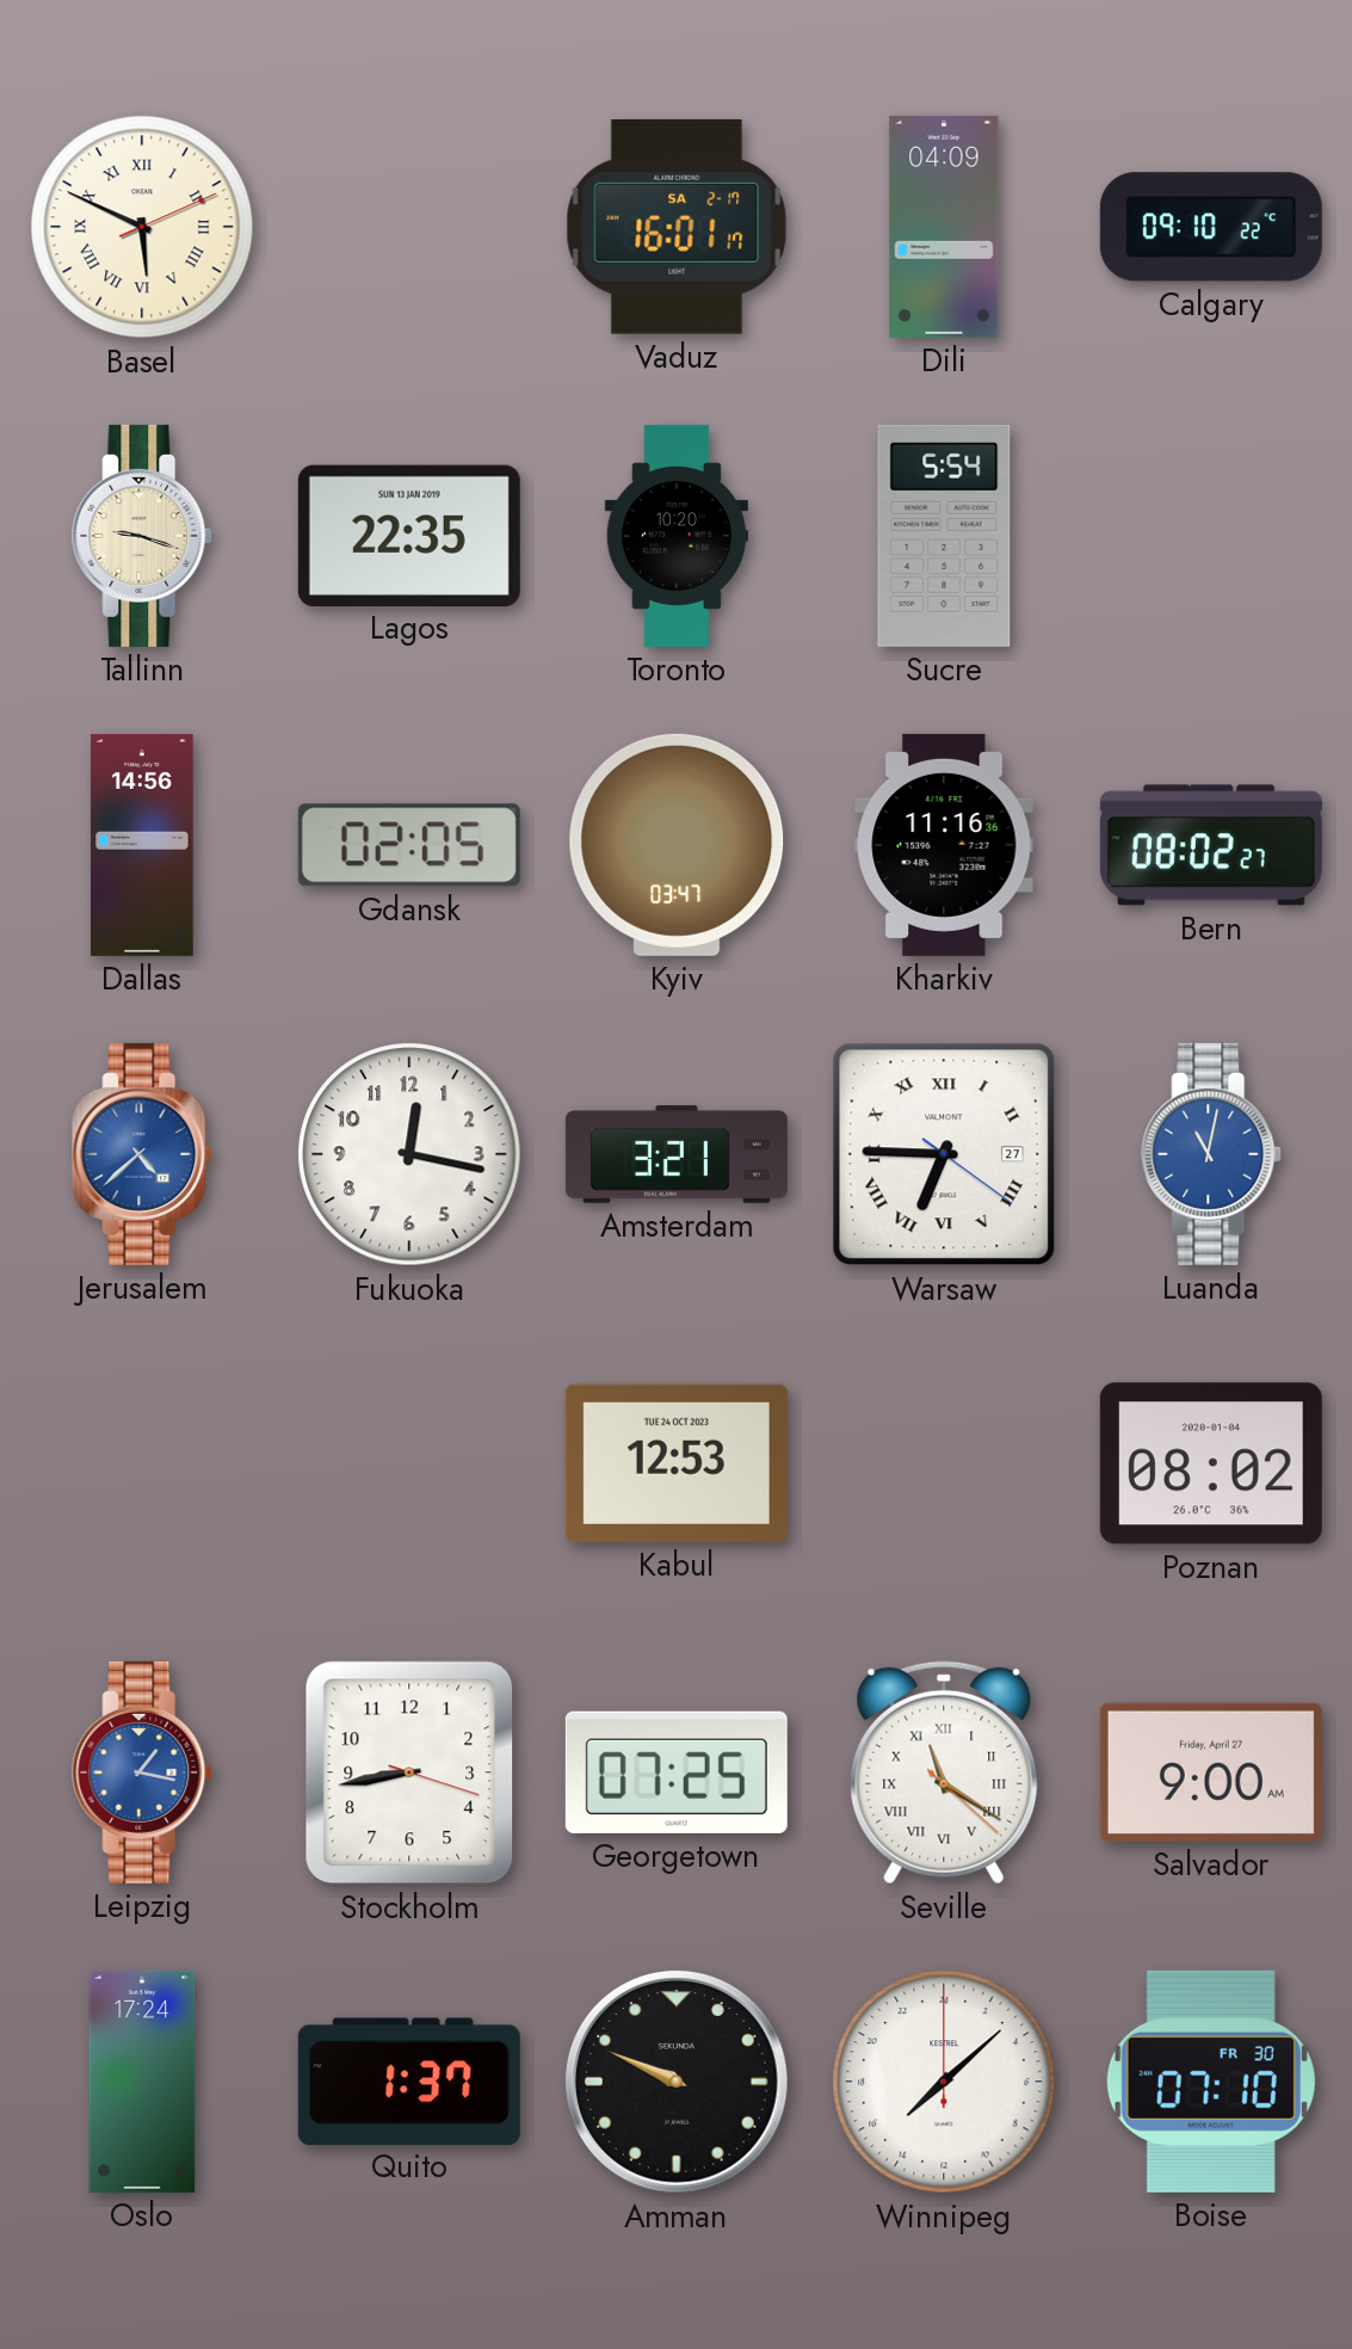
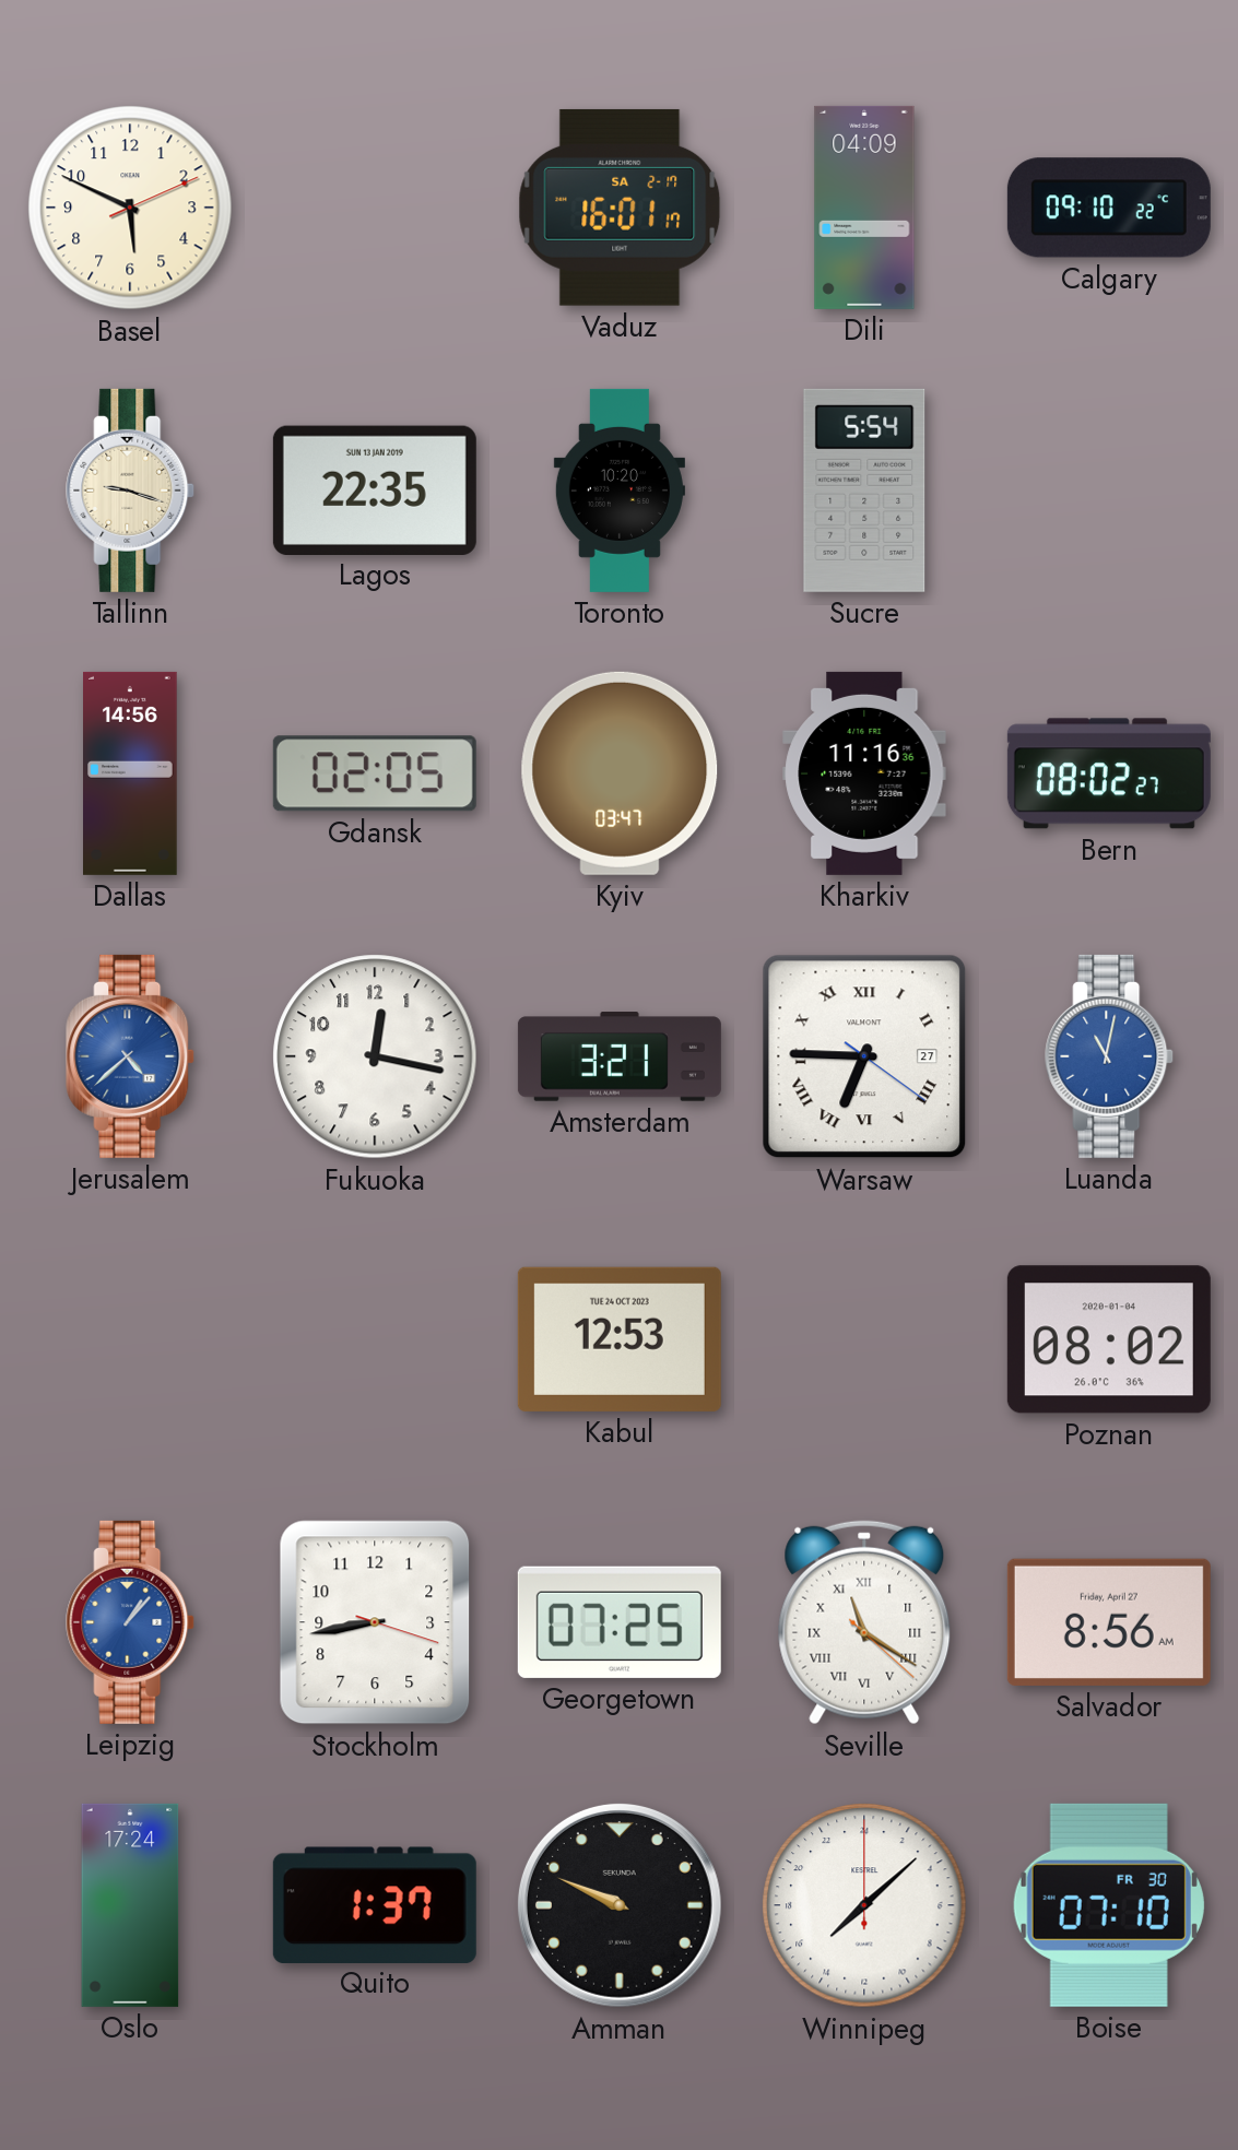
Basel numerals: Roman -> Arabic (130, 208)
Leipzig: 1:17 -> 1:07 (131, 1622)
Salvador: 9:00 -> 8:56 (1109, 1622)
